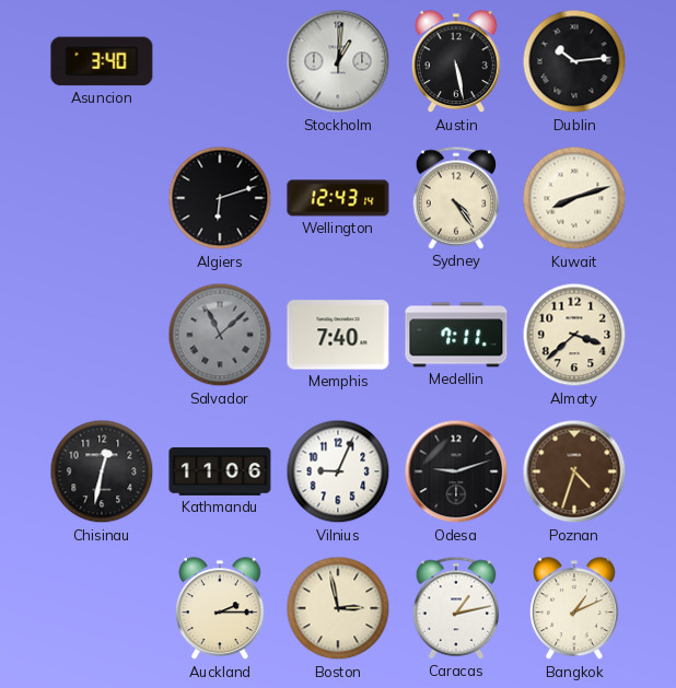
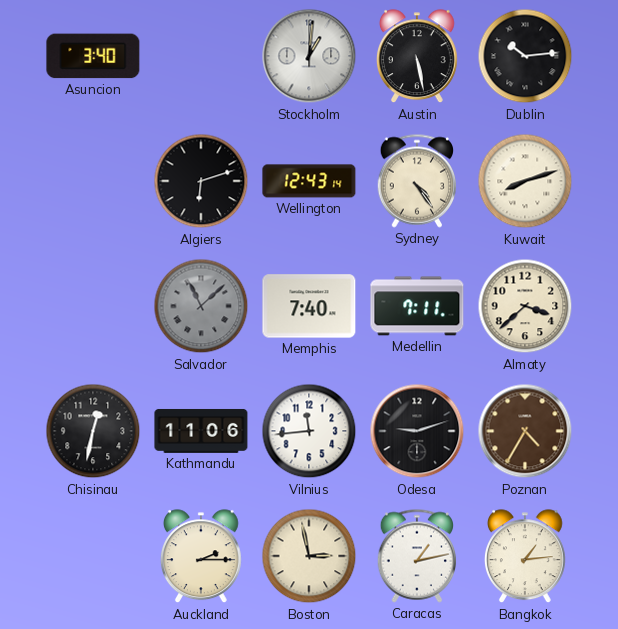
Vilnius: 9:04 -> 11:44 (309, 431)
Poznan: 4:33 -> 4:35 (525, 431)
Bangkok: 1:11 -> 1:14 (525, 557)
